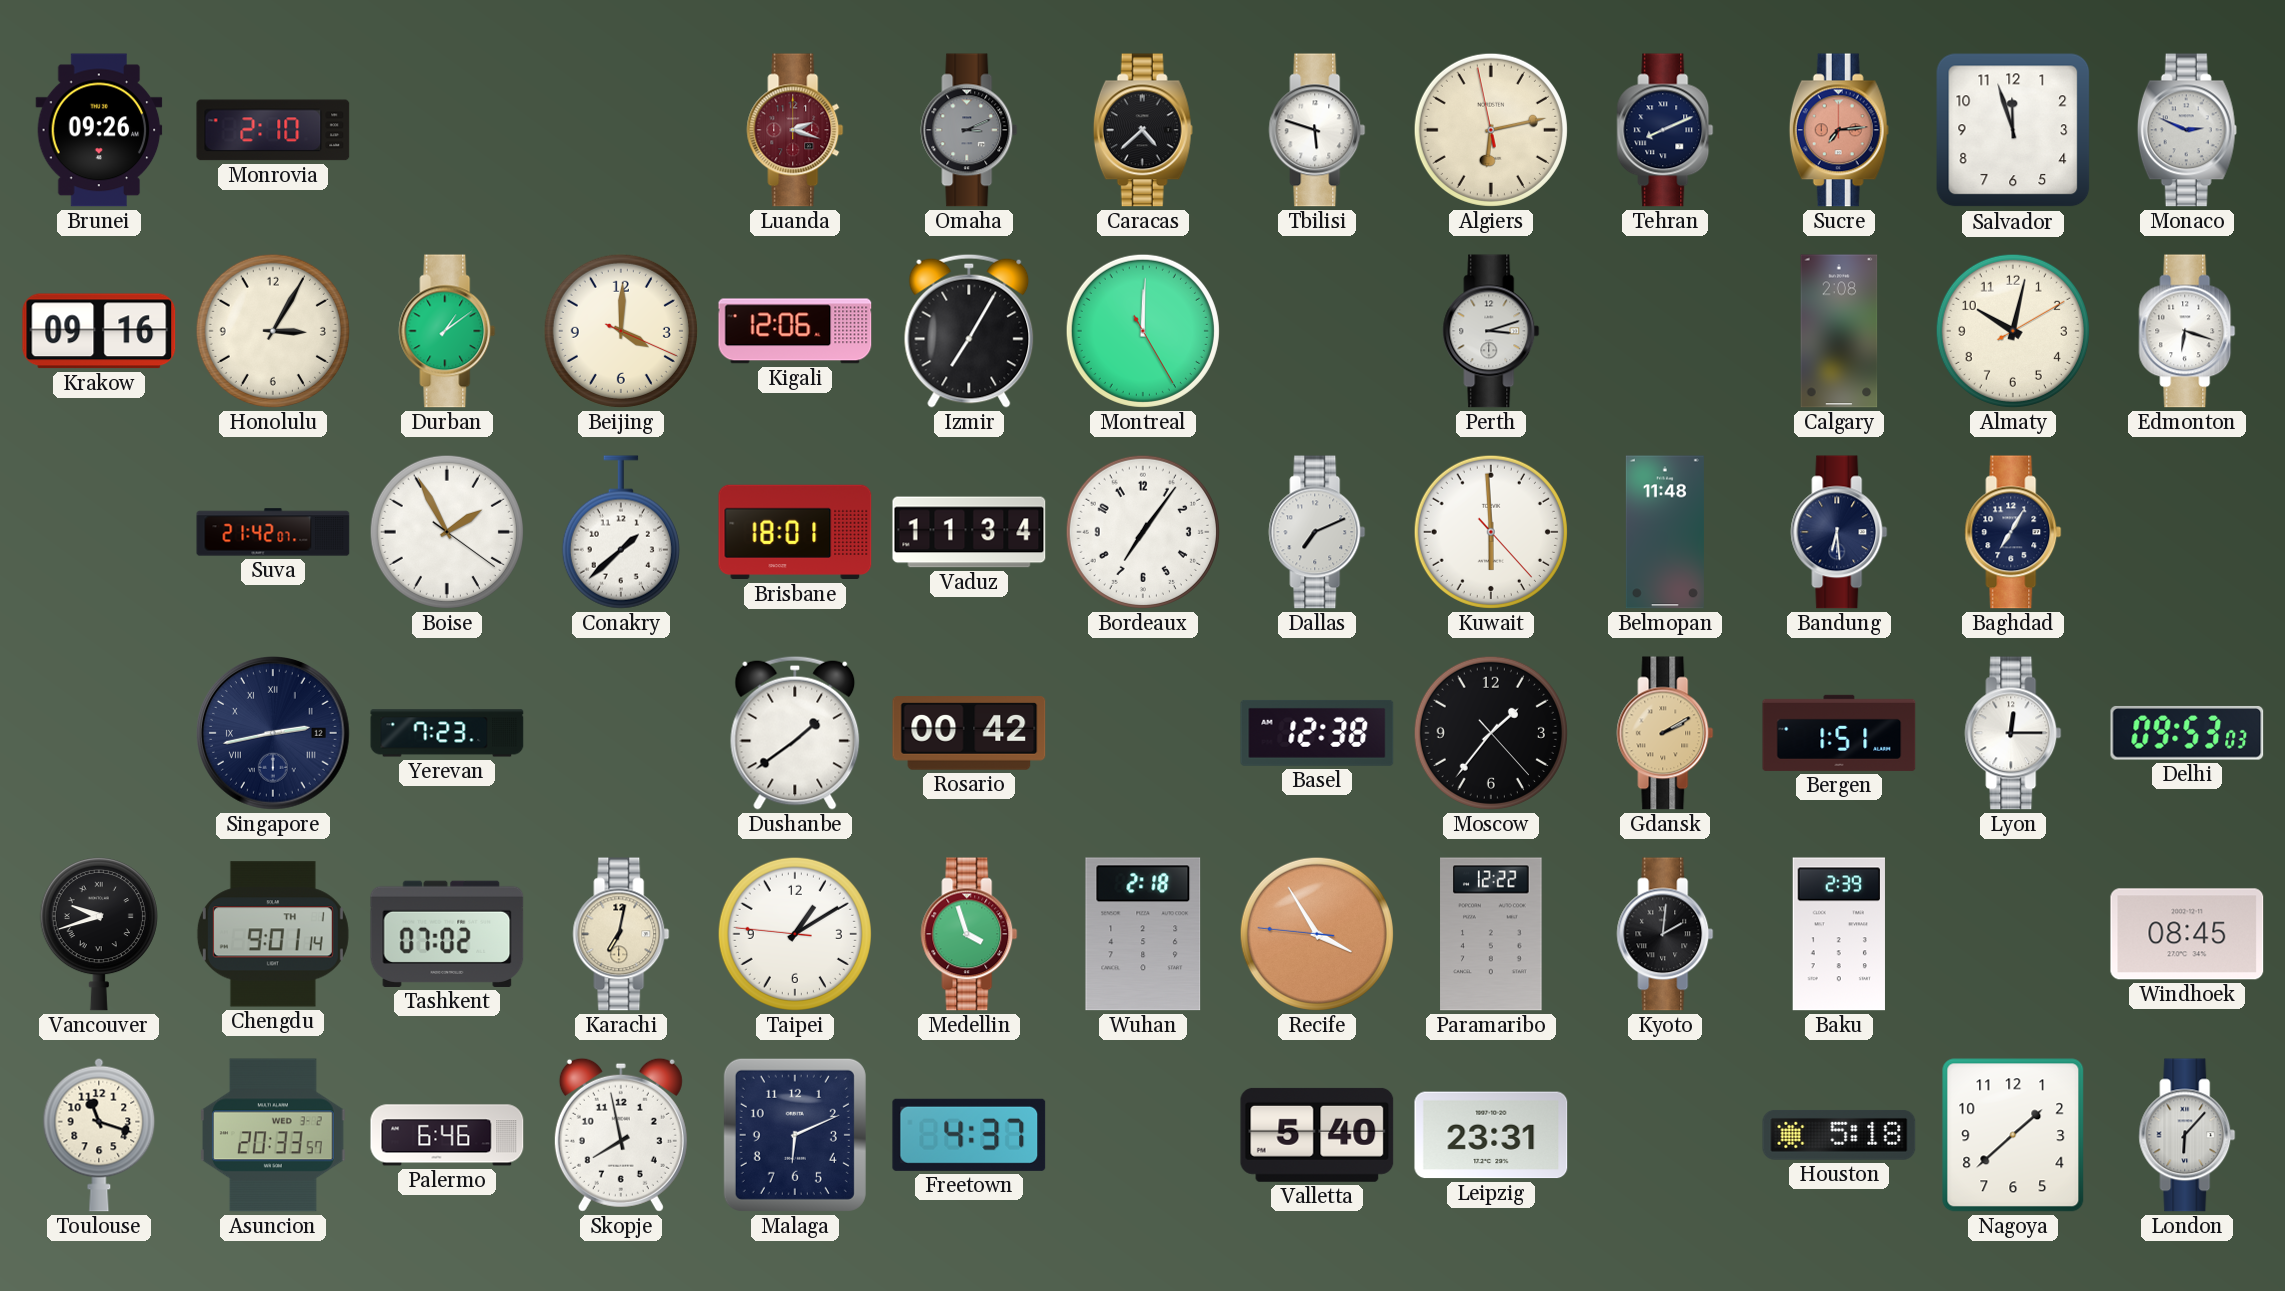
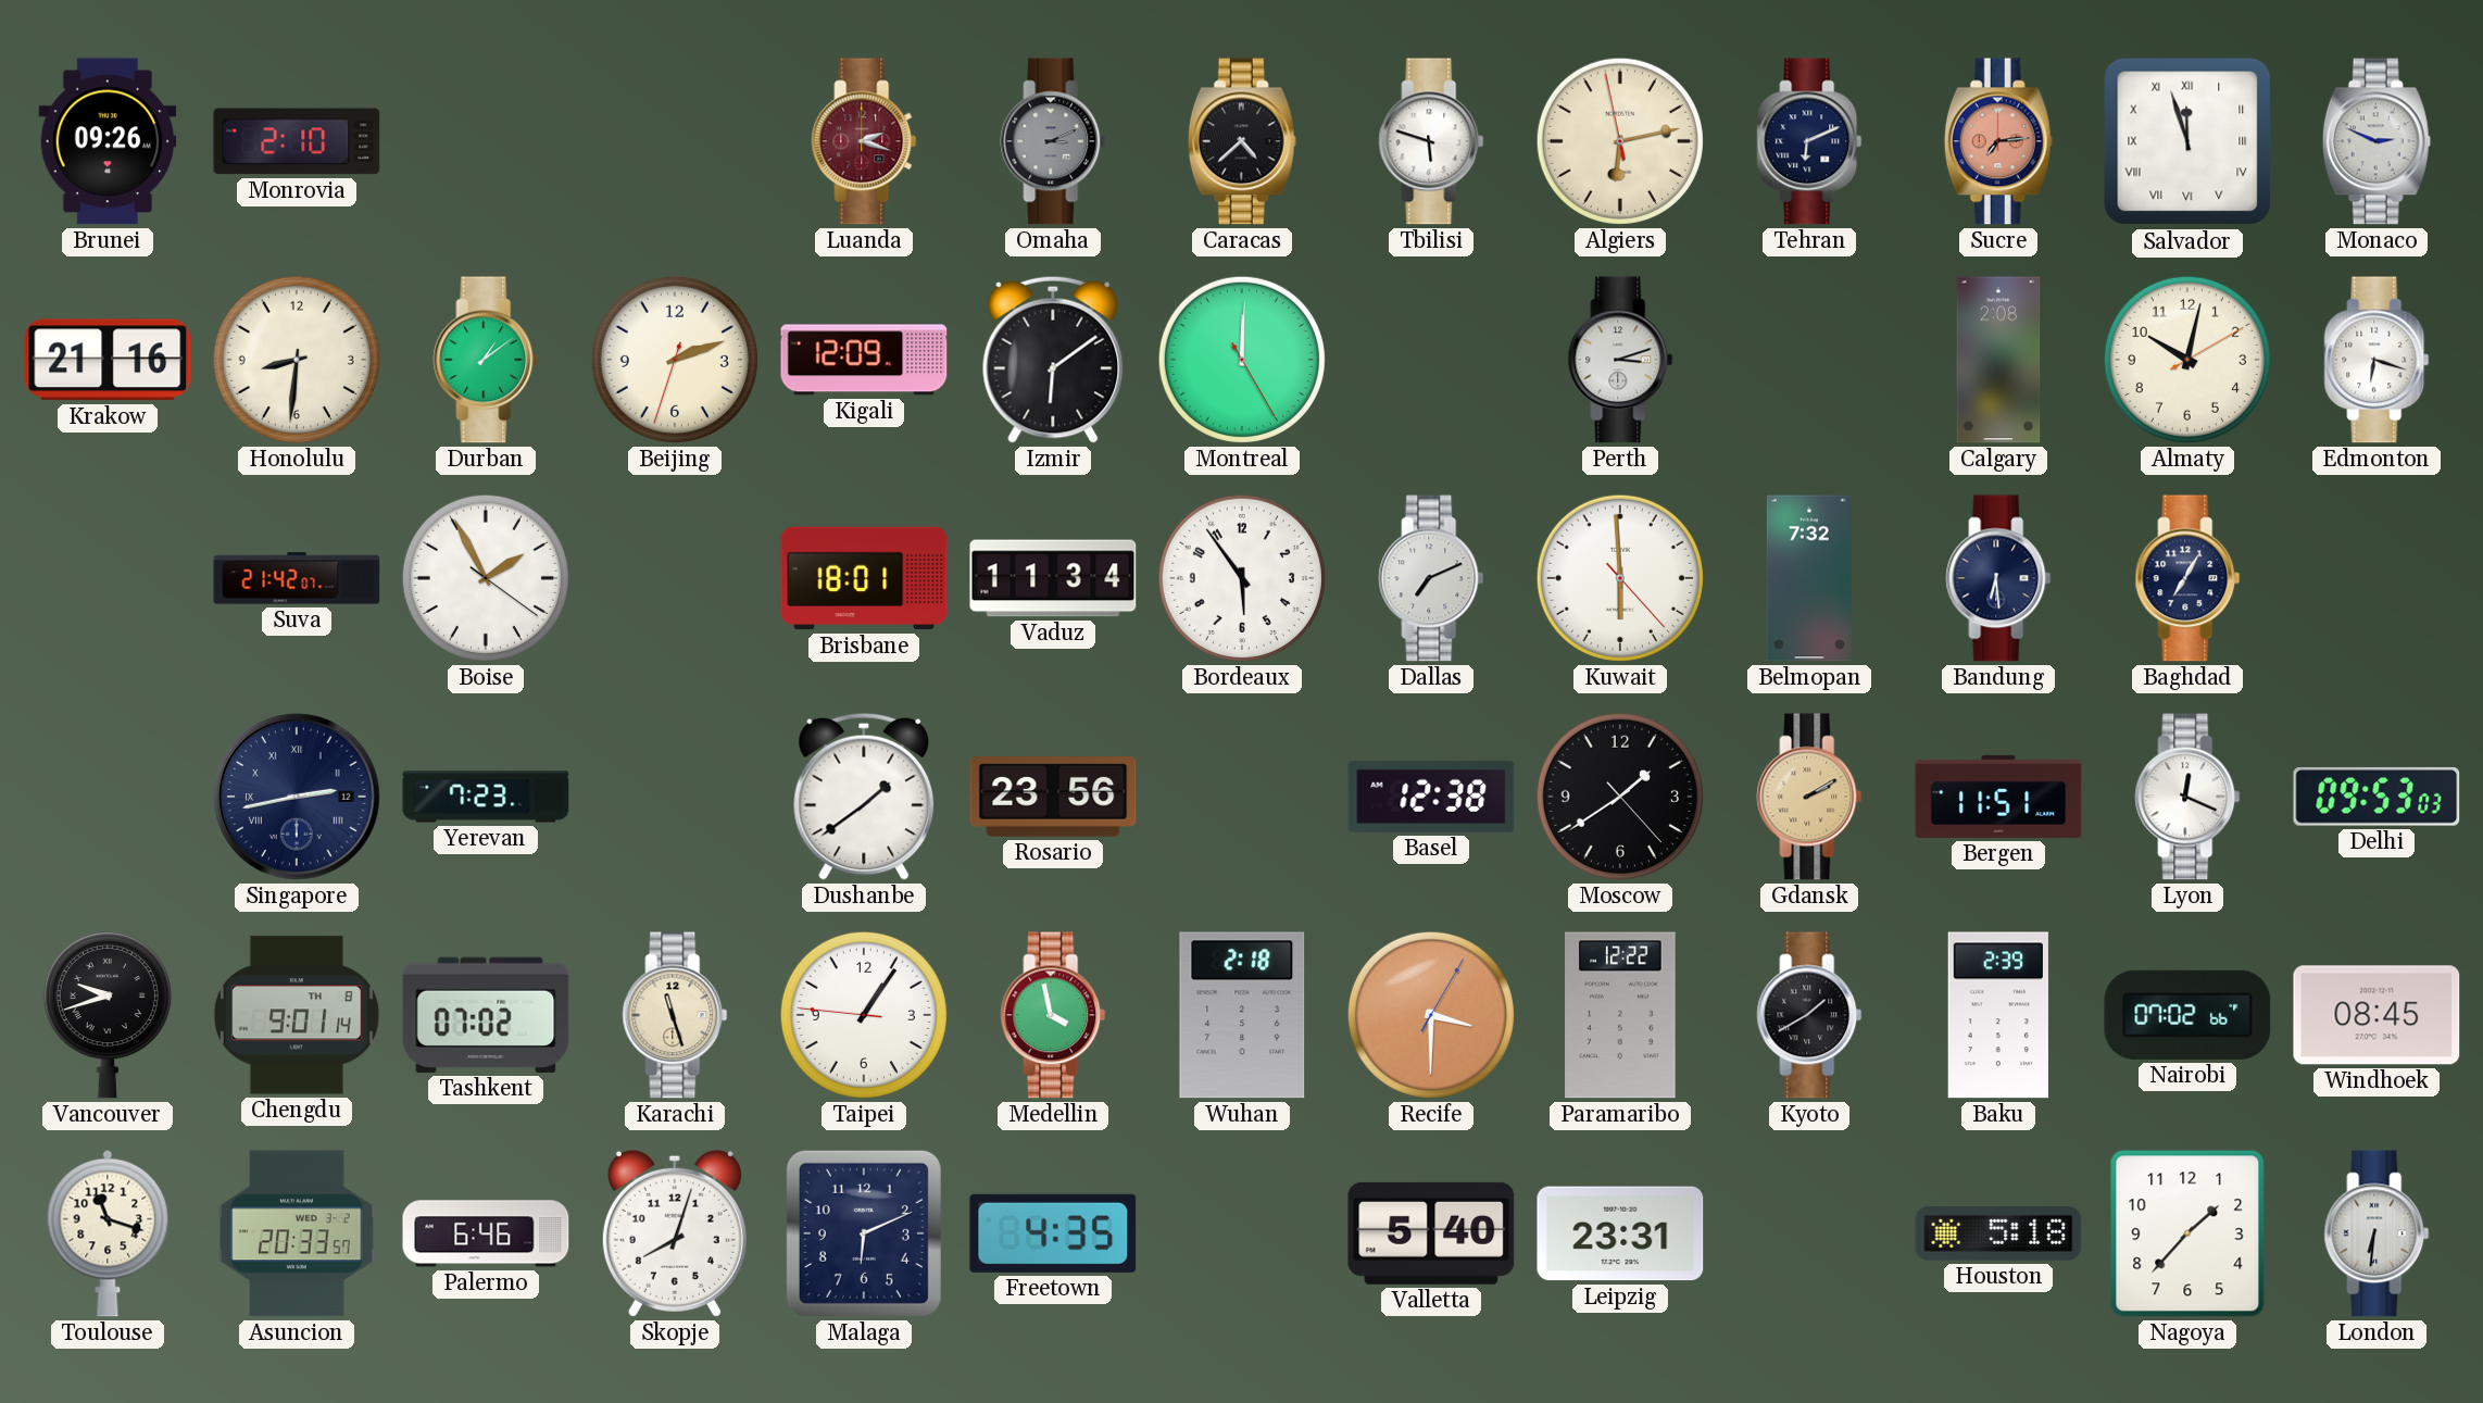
Tehran: 8:11 -> 6:11 (1809, 141)
Salvador numerals: Arabic -> Roman (2187, 141)
Krakow: 09:16 -> 21:16 (108, 360)
Honolulu: 3:05 -> 8:31 (297, 360)
Beijing: 4:00 -> 2:11 (675, 360)
Kigali: 12:06 -> 12:09 (864, 360)
Izmir: 7:05 -> 6:09 (1053, 360)
Conakry: 1:38 -> none (621, 532)
Bordeaux: 7:06 -> 5:54 (1242, 578)
Belmopan: 11:48 -> 7:32 (1809, 578)
Rosario: 00:42 -> 23:56 (1053, 797)
Moscow: 1:36 -> 1:39 (1620, 797)
Bergen: 1:51 -> 11:51 (1998, 797)
Lyon: 12:15 -> 12:19 (2187, 797)
Chengdu date: TH 1 -> TH 8 (297, 1015)
Karachi: 7:02 -> 11:27 (675, 1015)
Taipei: 1:09 -> 1:05 (864, 1015)
Medellin: 3:57 -> 3:58 (1053, 1015)
Recife: 3:54 -> 3:30 (1431, 1015)
Kyoto: 2:01 -> 1:40 (1809, 1015)
Nairobi: none -> 07:02 (2187, 1015)
Skopje: 7:58 -> 8:03 (675, 1233)
Freetown: 4:37 -> 4:35 (1053, 1233)
Nagoya: 1:38 -> 1:37 (2187, 1233)
London: 6:07 -> 6:31 (2377, 1233)
